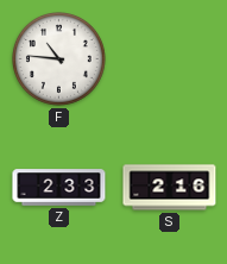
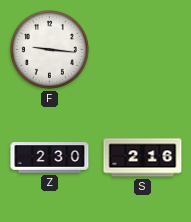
F: 10:46 -> 9:16 (50, 50)
Z: 2:33 -> 2:30 (50, 158)
